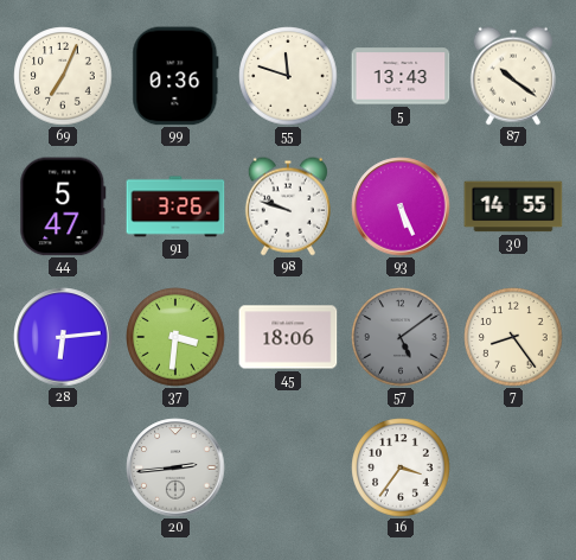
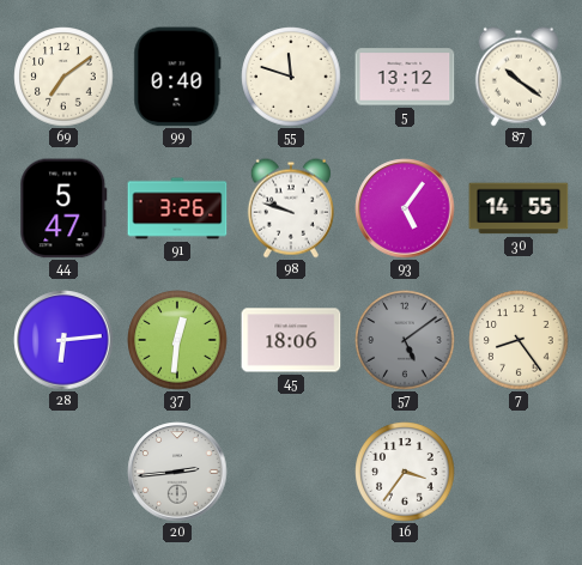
69: 7:04 -> 7:09 (63, 77)
99: 0:36 -> 0:40 (177, 77)
5: 13:43 -> 13:12 (405, 77)
93: 5:26 -> 5:06 (405, 208)
37: 3:31 -> 12:31 (177, 340)
